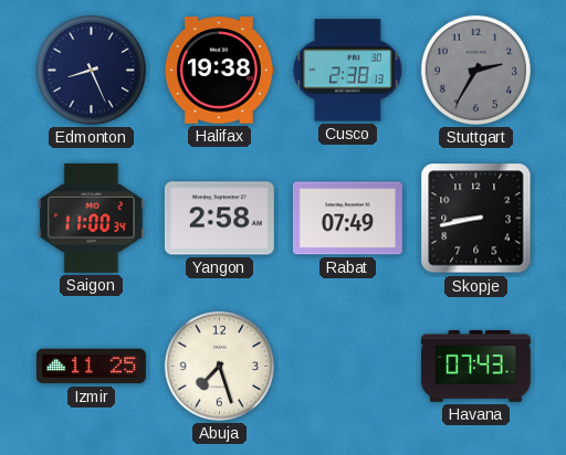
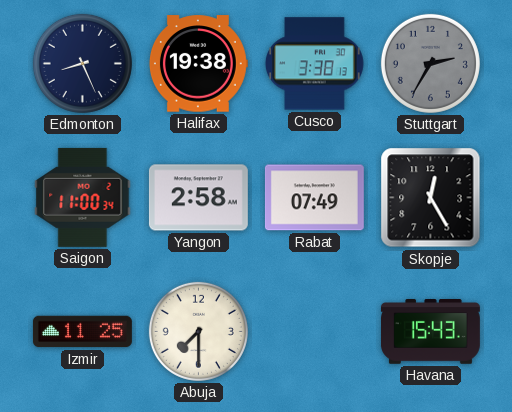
Cusco: 2:38 -> 3:38 (315, 64)
Skopje: 8:43 -> 12:25 (431, 198)
Abuja: 7:27 -> 7:30 (198, 331)
Havana: 07:43 -> 15:43 (430, 332)
